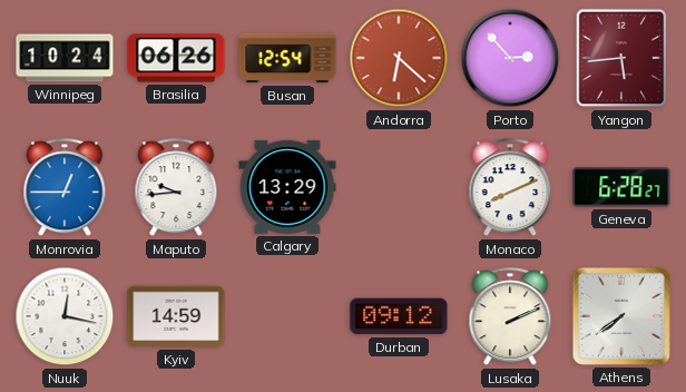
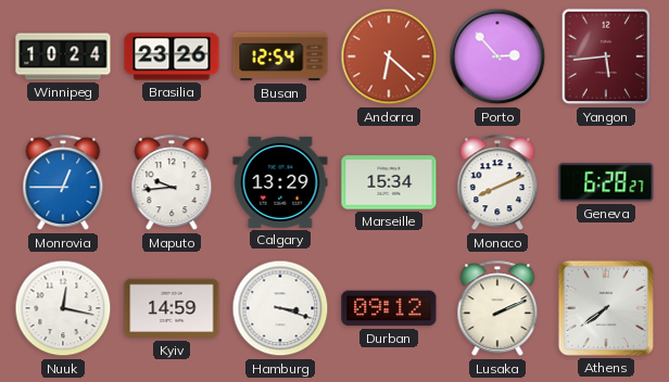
Brasilia: 06:26 -> 23:26 (172, 56)
Marseille: none -> 15:34 (389, 182)
Hamburg: none -> 3:18 (280, 308)
